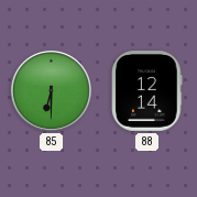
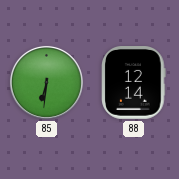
85: 6:30 -> 6:31 (46, 82)
